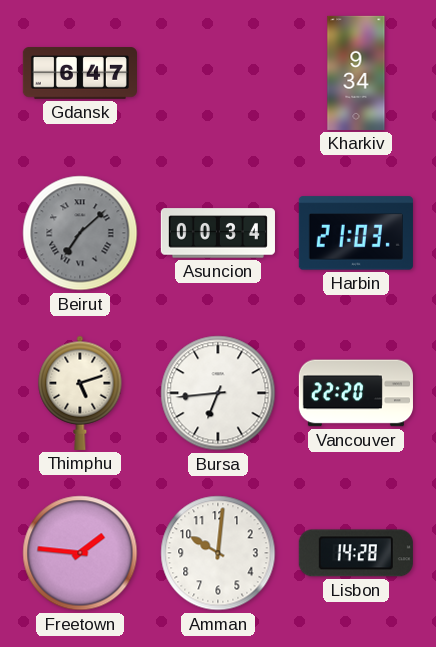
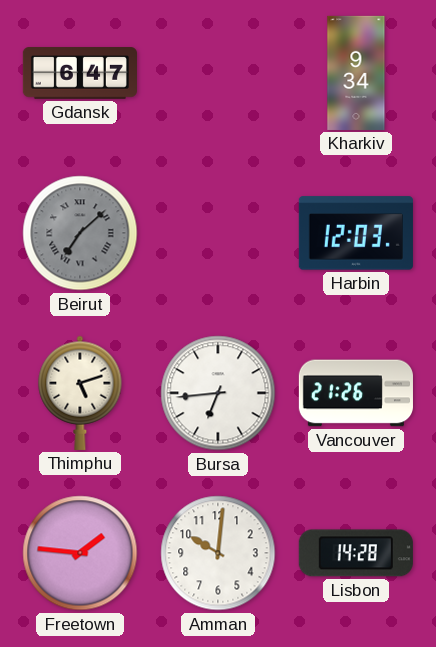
Asuncion: 00:34 -> none (218, 233)
Harbin: 21:03 -> 12:03 (356, 233)
Vancouver: 22:20 -> 21:26 (356, 393)
